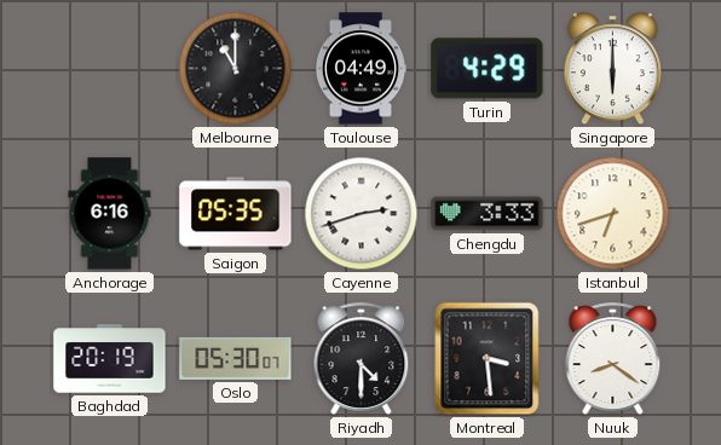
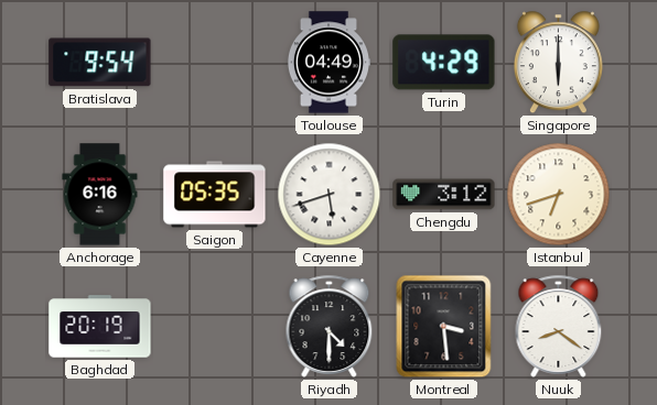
Bratislava: none -> 9:54 (100, 63)
Melbourne: 11:00 -> none (236, 69)
Cayenne: 2:42 -> 5:42 (330, 195)
Chengdu: 3:33 -> 3:12 (444, 195)
Oslo: 05:30 -> none (236, 358)
